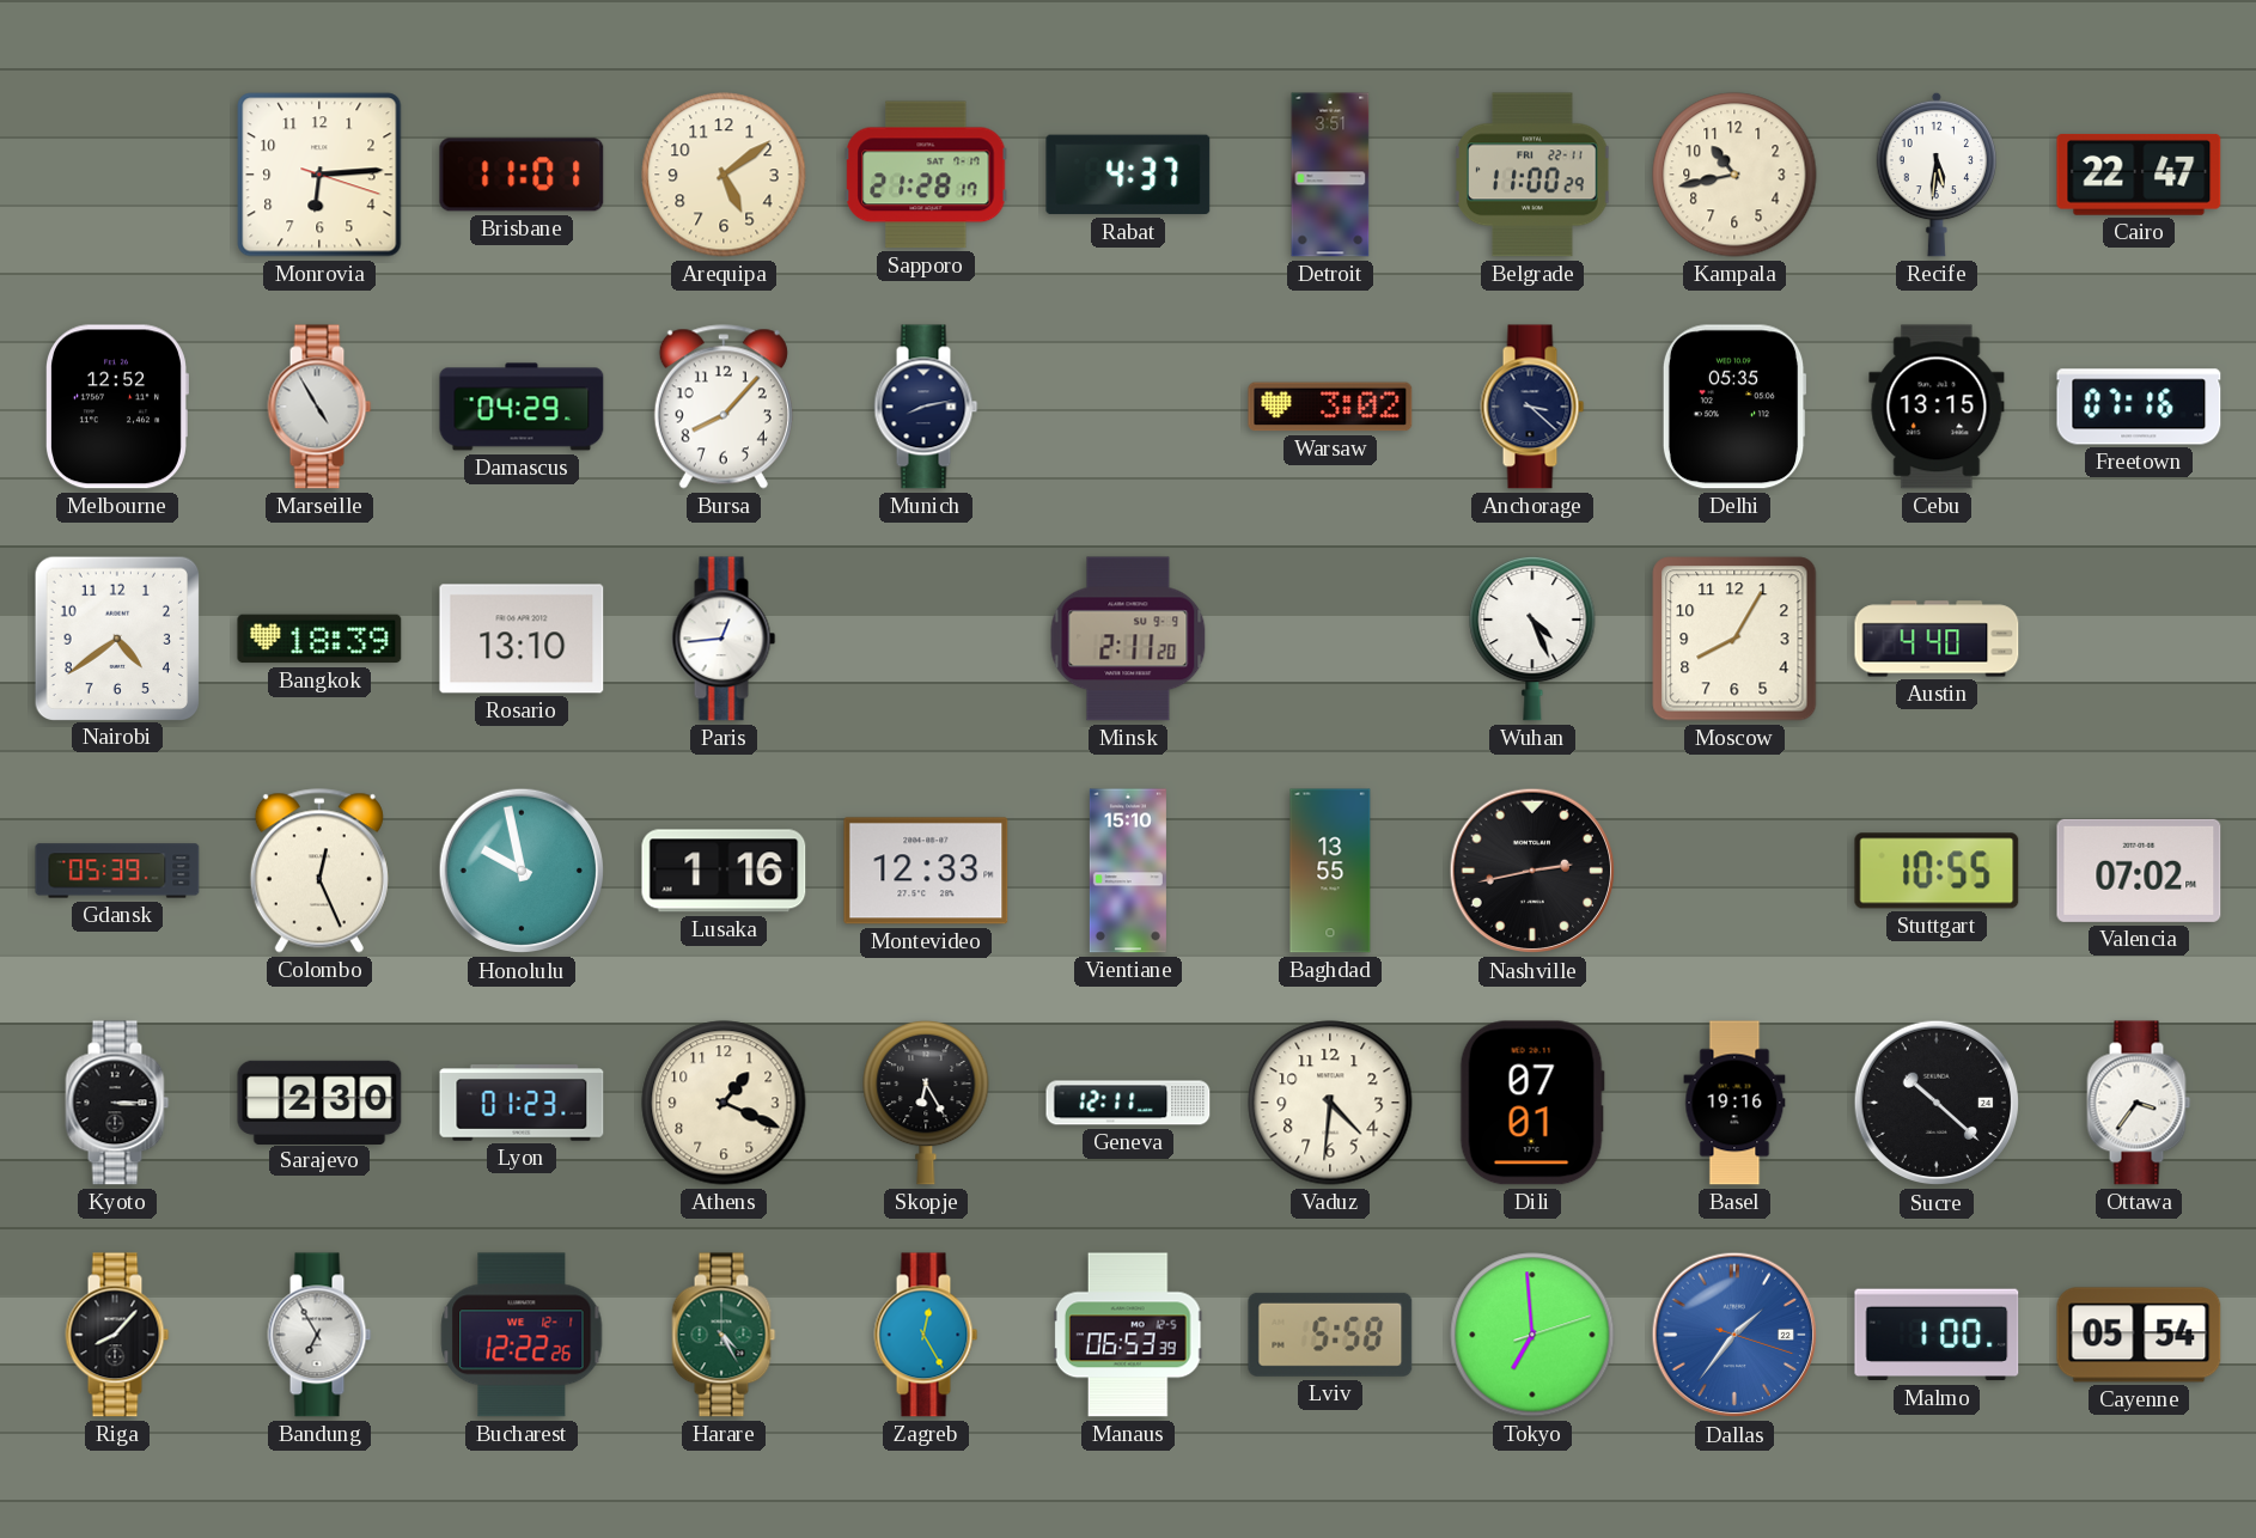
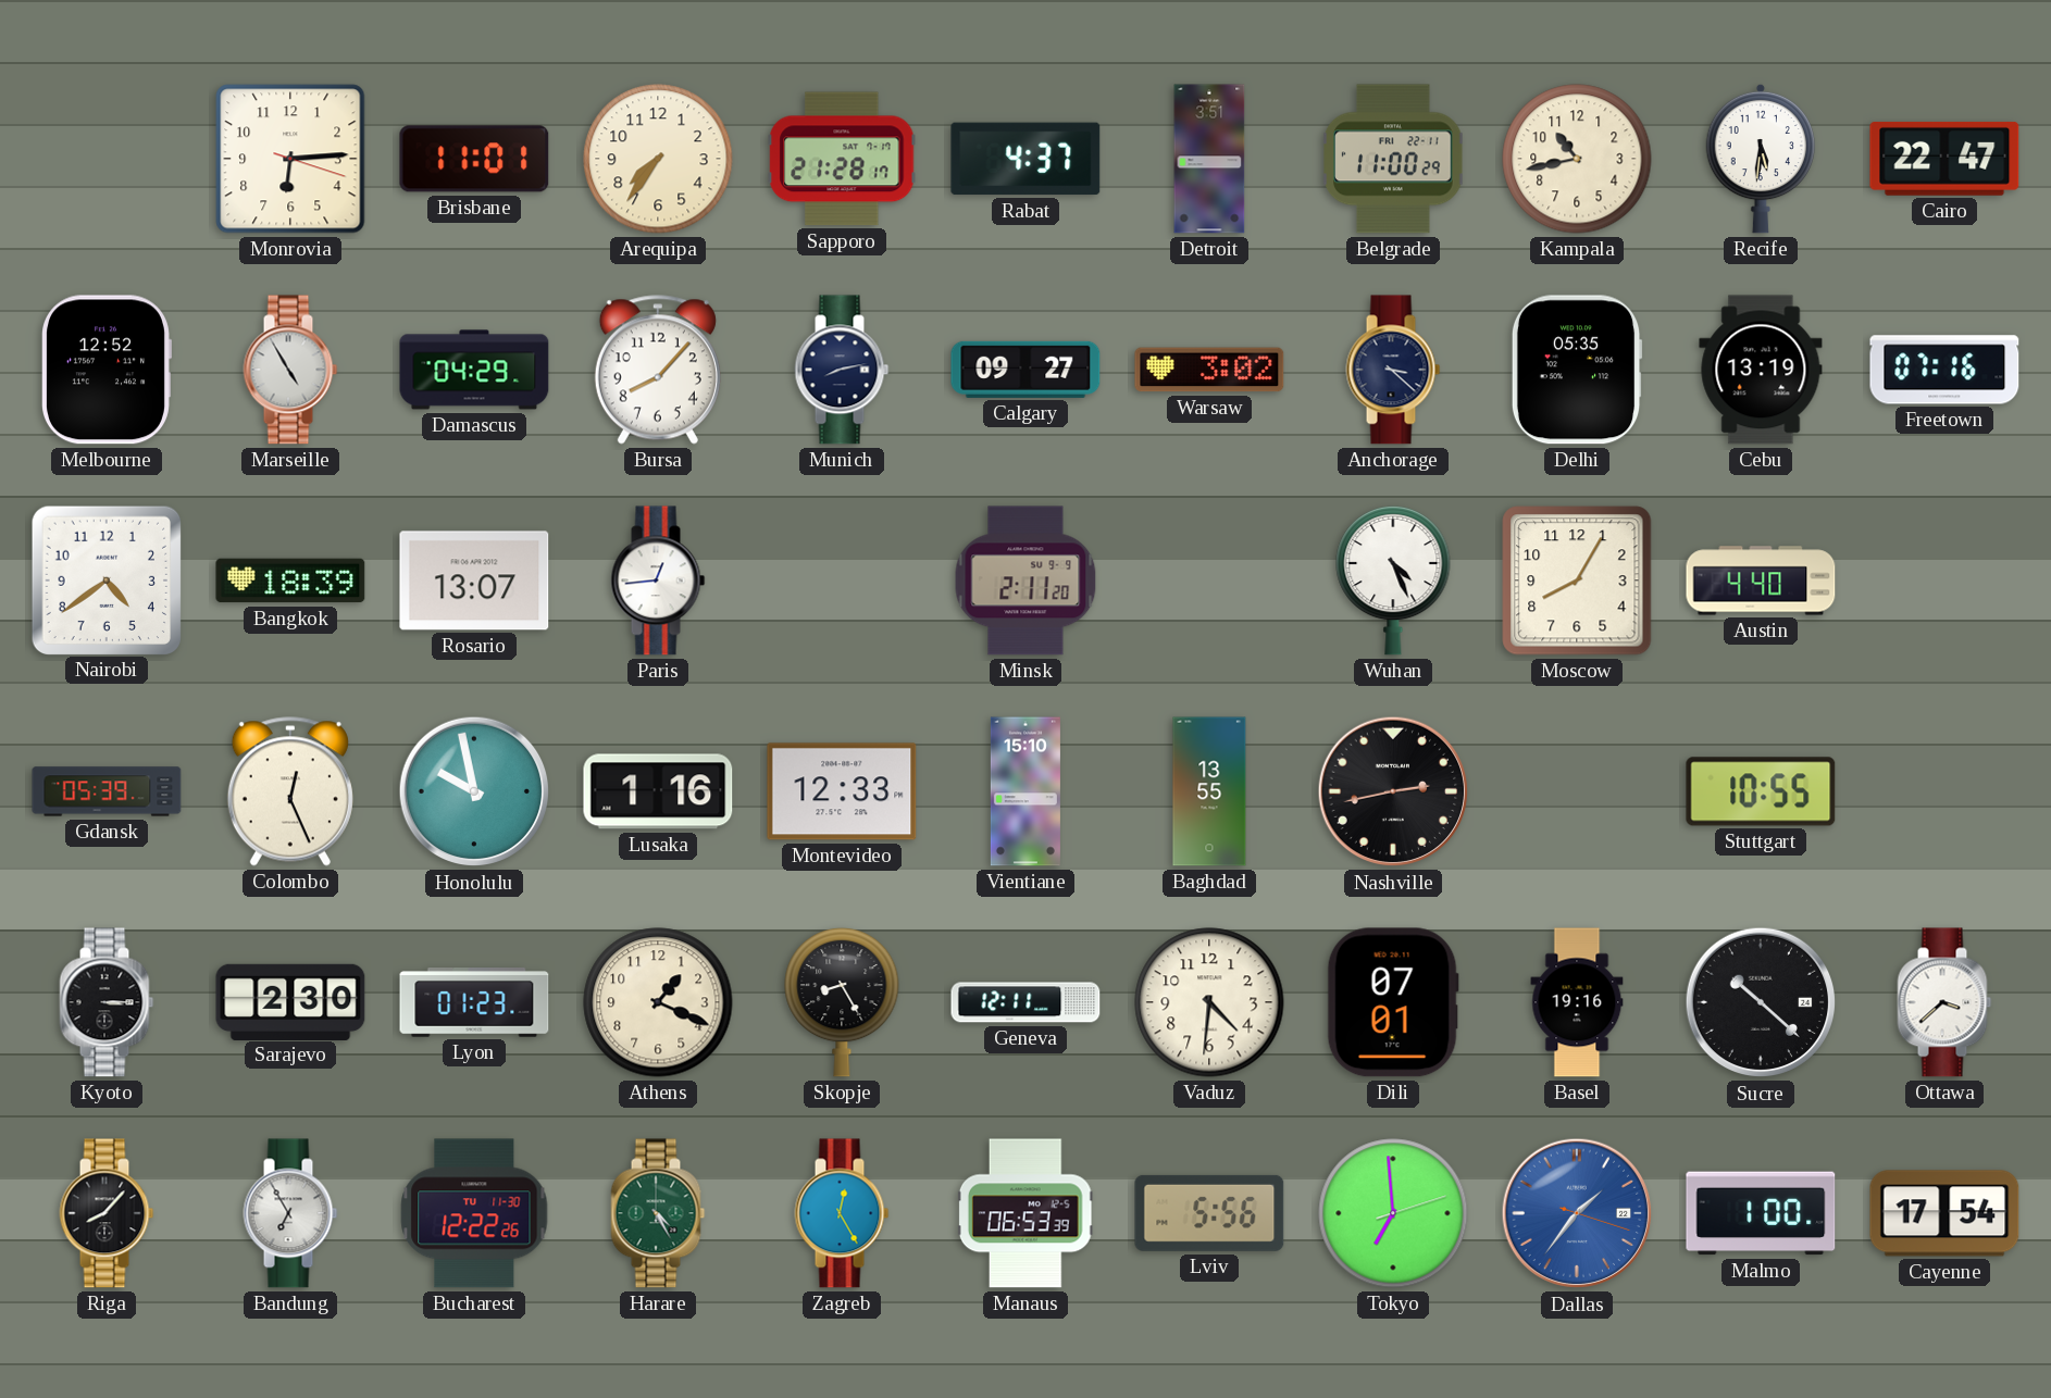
Arequipa: 5:09 -> 7:36 (658, 159)
Calgary: none -> 09:27 (1025, 370)
Cebu: 13:15 -> 13:19 (1761, 370)
Rosario: 13:10 -> 13:07 (474, 581)
Valencia: 07:02 -> none (2139, 871)
Skopje: 6:25 -> 8:25 (842, 1002)
Ottawa: 3:36 -> 3:38 (1944, 1002)
Bucharest date: WE 12-1 -> TU 11-30 (474, 1213)
Lviv: 5:58 -> 5:56 (1209, 1213)
Cayenne: 05:54 -> 17:54 (1944, 1213)
